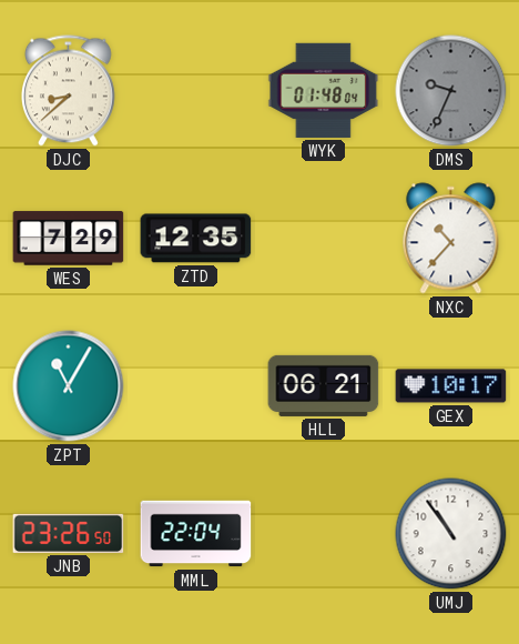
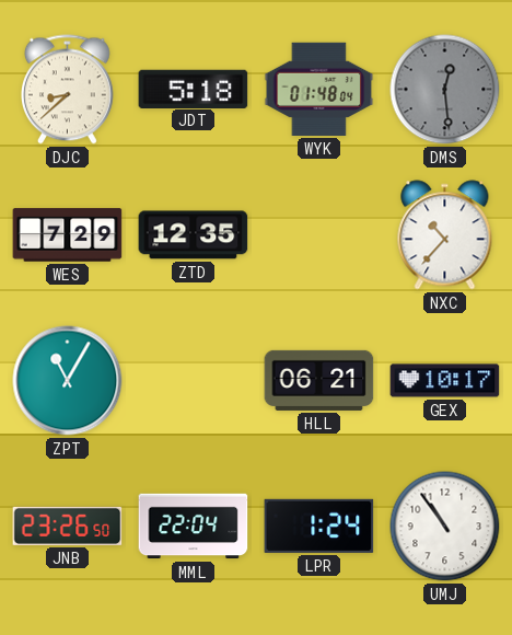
JDT: none -> 5:18 (194, 89)
DMS: 9:34 -> 12:29 (445, 90)
LPR: none -> 1:24 (319, 526)
